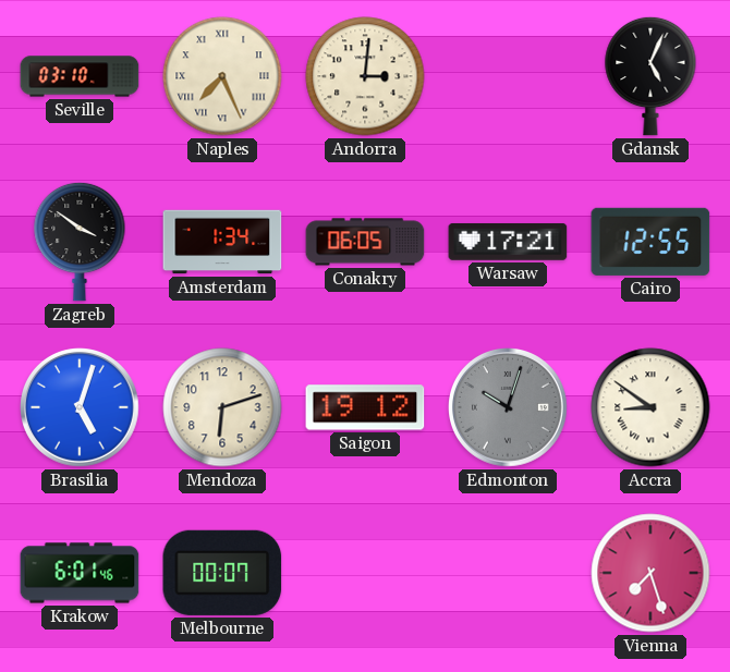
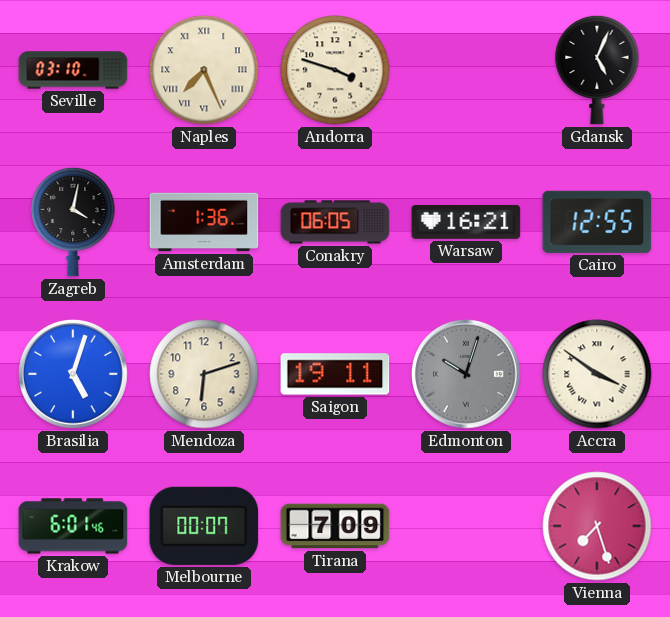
Andorra: 3:01 -> 3:48 (335, 70)
Zagreb: 3:51 -> 4:02 (73, 222)
Amsterdam: 1:34 -> 1:36 (204, 222)
Warsaw: 17:21 -> 16:21 (466, 222)
Saigon: 19:12 -> 19:11 (335, 374)
Accra: 8:51 -> 3:51 (597, 374)
Tirana: none -> 7:09 (335, 526)
